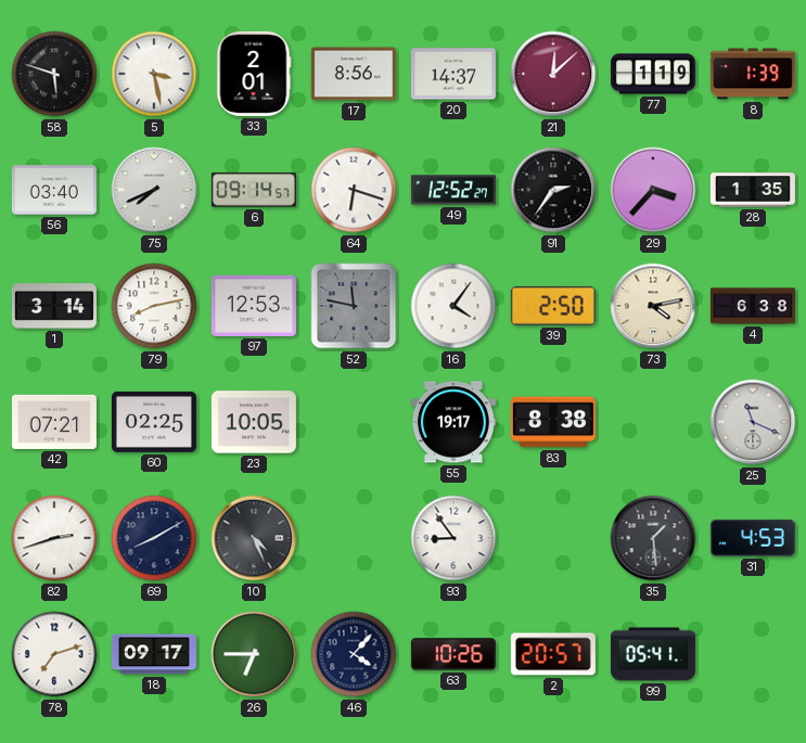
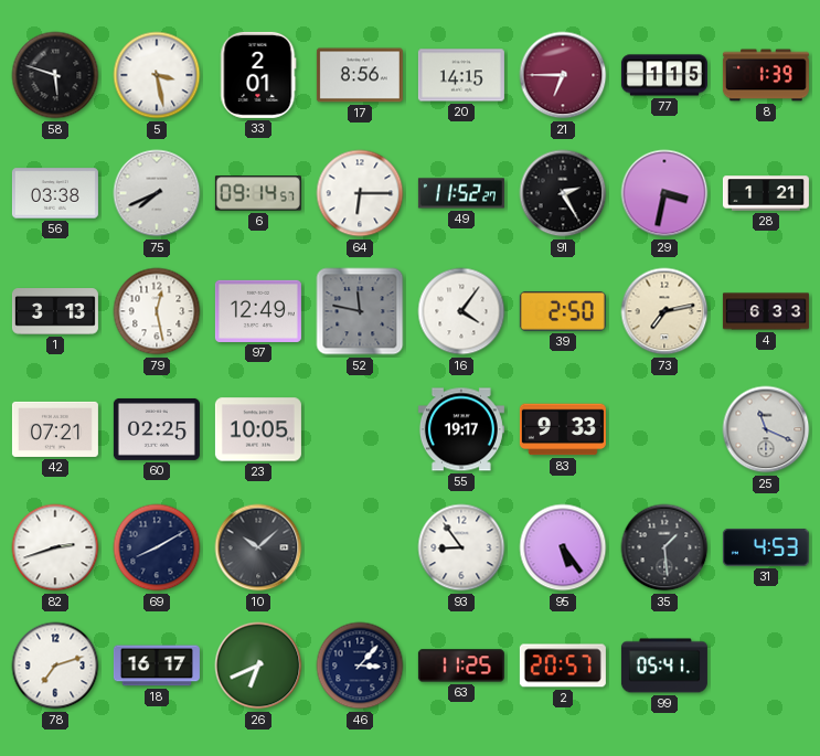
20: 14:37 -> 14:15 (461, 75)
21: 12:08 -> 6:45 (563, 75)
77: 1:19 -> 1:15 (664, 75)
56: 03:40 -> 03:38 (55, 193)
64: 6:18 -> 6:15 (360, 193)
49: 12:52 -> 11:52 (461, 193)
91: 2:36 -> 2:25 (563, 193)
29: 3:37 -> 3:32 (664, 193)
28: 1:35 -> 1:21 (766, 193)
1: 3:14 -> 3:13 (55, 311)
79: 8:13 -> 12:28 (157, 311)
97: 12:53 -> 12:49 (258, 311)
73: 4:13 -> 7:13 (664, 311)
4: 6:38 -> 6:33 (766, 311)
83: 8:38 -> 9:33 (563, 429)
10: 4:26 -> 10:08 (258, 547)
95: none -> 5:24 (563, 547)
18: 09:17 -> 16:17 (157, 666)
26: 6:45 -> 6:41 (258, 666)
46: 4:07 -> 3:07 (360, 666)
63: 10:26 -> 11:25 (461, 666)
